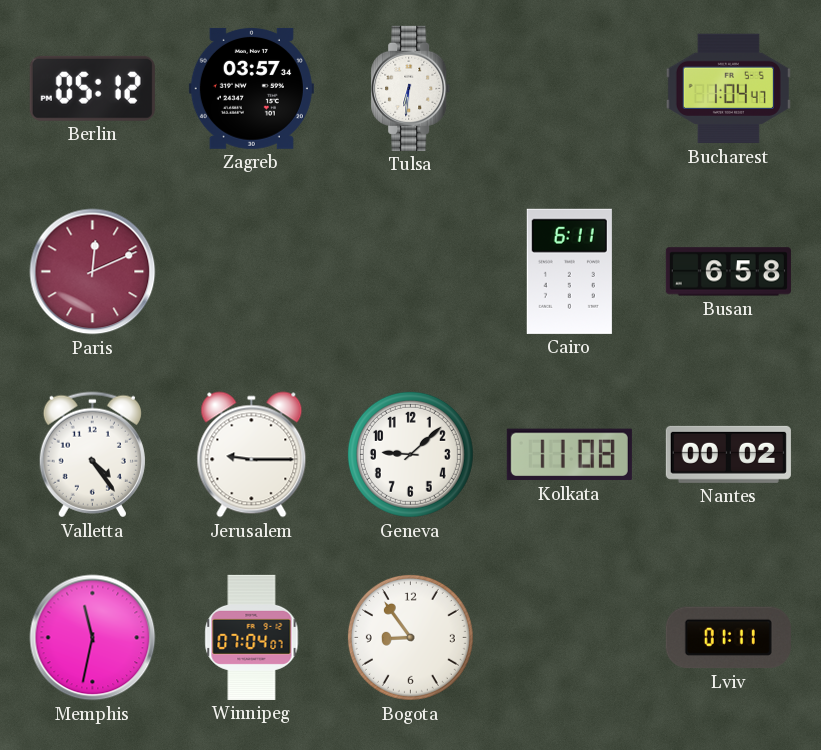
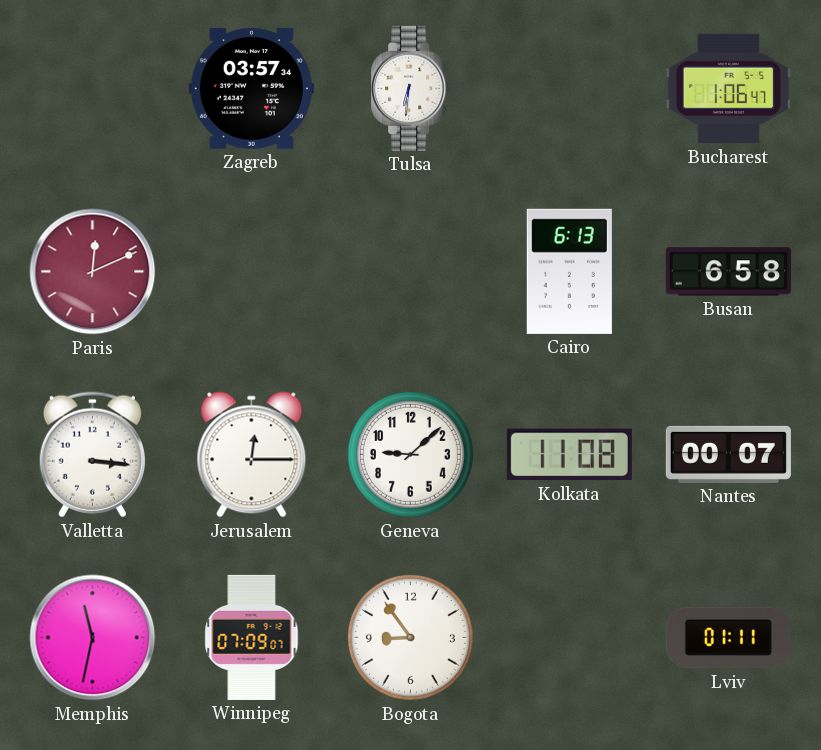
Berlin: 05:12 -> none (92, 88)
Bucharest: 1:04 -> 1:06 (728, 89)
Cairo: 6:11 -> 6:13 (569, 271)
Valletta: 4:24 -> 3:16 (92, 455)
Jerusalem: 9:15 -> 12:15 (252, 455)
Nantes: 00:02 -> 00:07 (728, 454)
Winnipeg: 07:04 -> 07:09 (252, 637)
